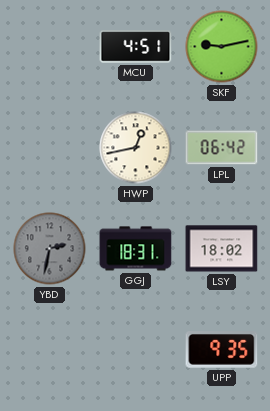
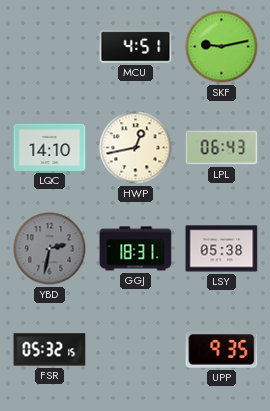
LQC: none -> 14:10 (50, 147)
LPL: 06:42 -> 06:43 (222, 148)
LSY: 18:02 -> 05:38 (222, 249)
FSR: none -> 05:32 (50, 350)
